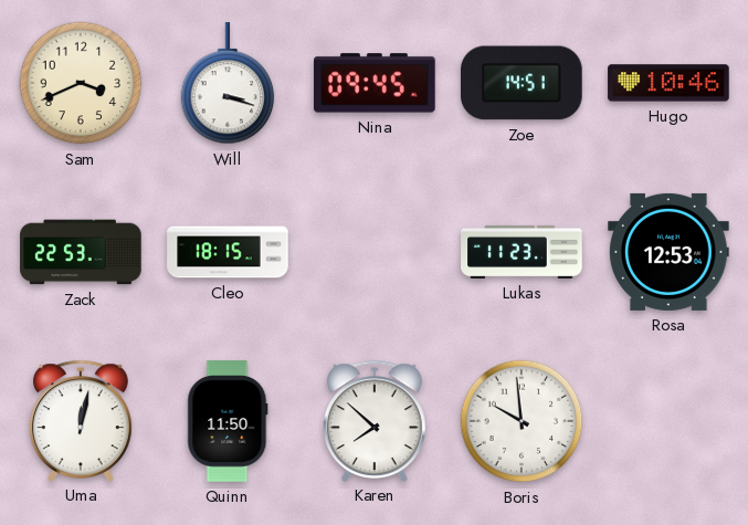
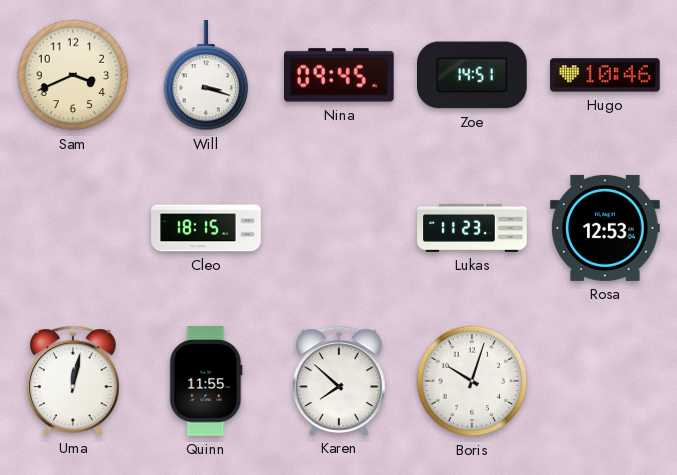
Zack: 22:53 -> none (81, 252)
Quinn: 11:50 -> 11:55 (206, 381)
Boris: 9:59 -> 10:03 (472, 381)
